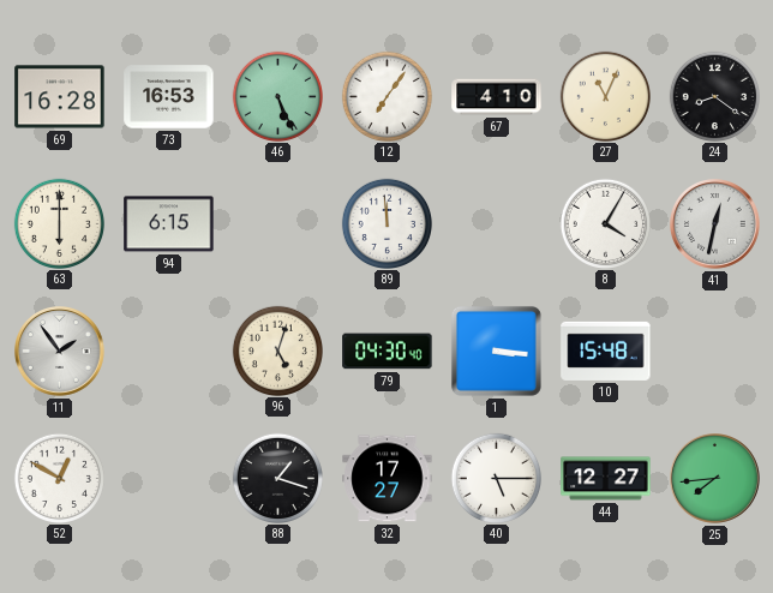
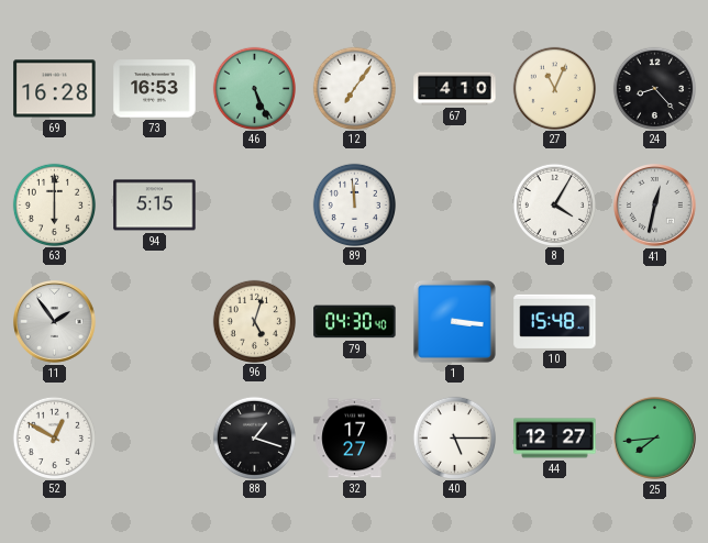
24: 8:21 -> 8:23 (654, 88)
94: 6:15 -> 5:15 (155, 206)
